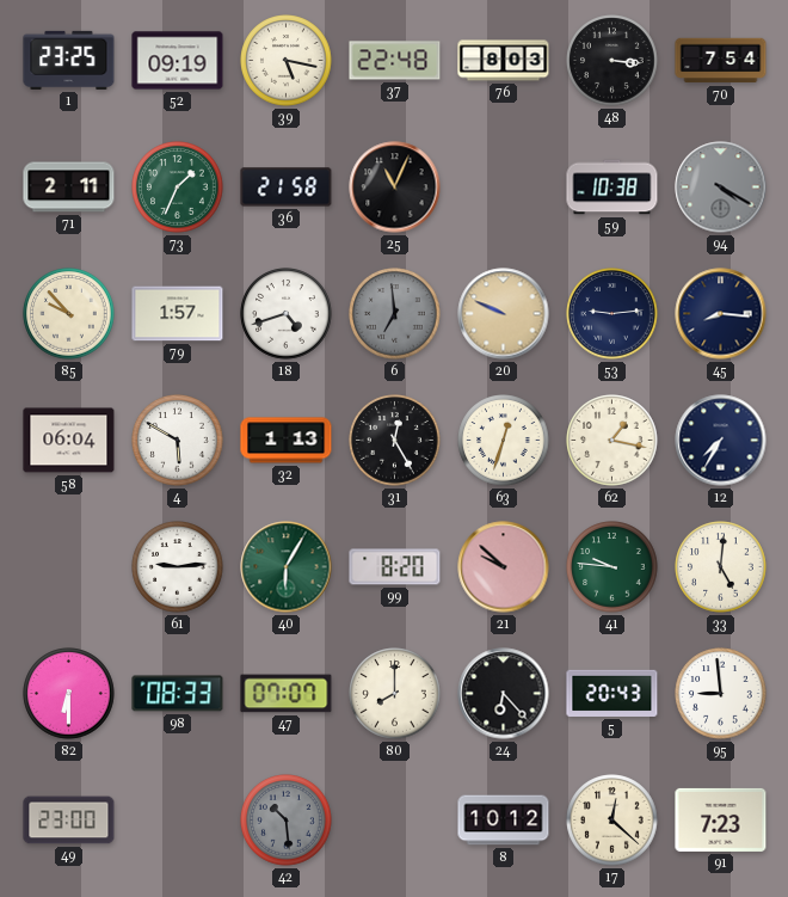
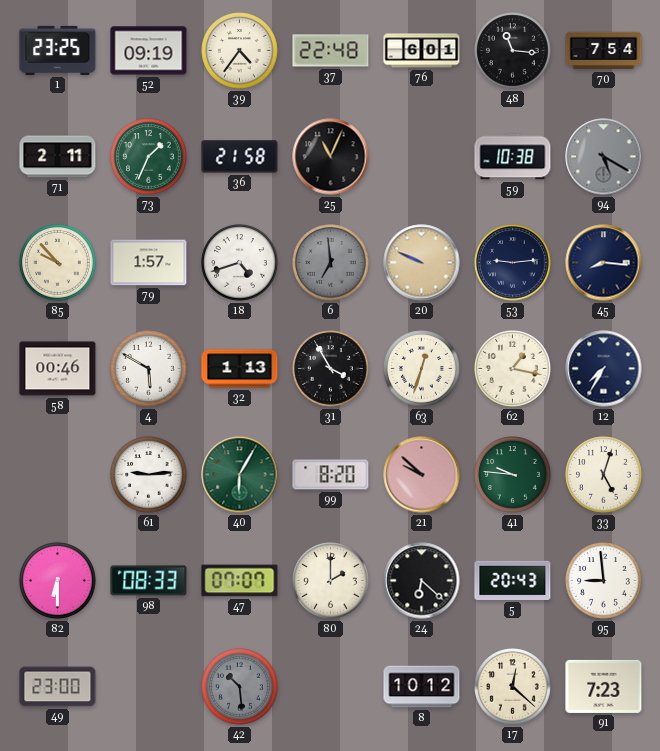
39: 5:17 -> 4:36 (240, 51)
76: 8:03 -> 6:01 (422, 51)
48: 3:16 -> 11:16 (513, 51)
94: 4:20 -> 5:20 (604, 157)
58: 06:04 -> 00:46 (58, 369)
31: 12:25 -> 3:55 (331, 369)
33: 5:01 -> 5:03 (604, 475)
80: 8:00 -> 2:00 (331, 581)
24: 6:23 -> 6:22 (422, 581)
